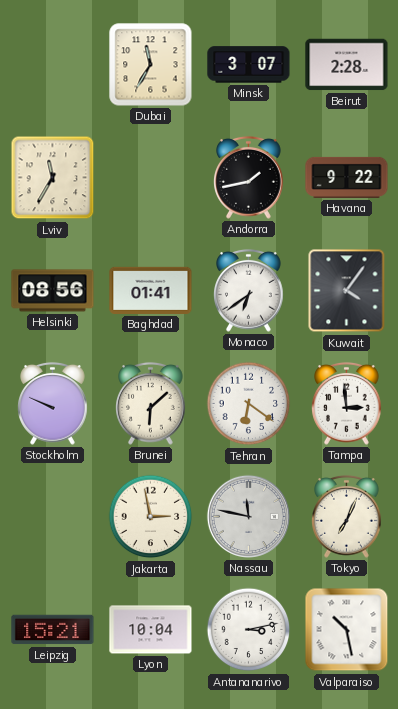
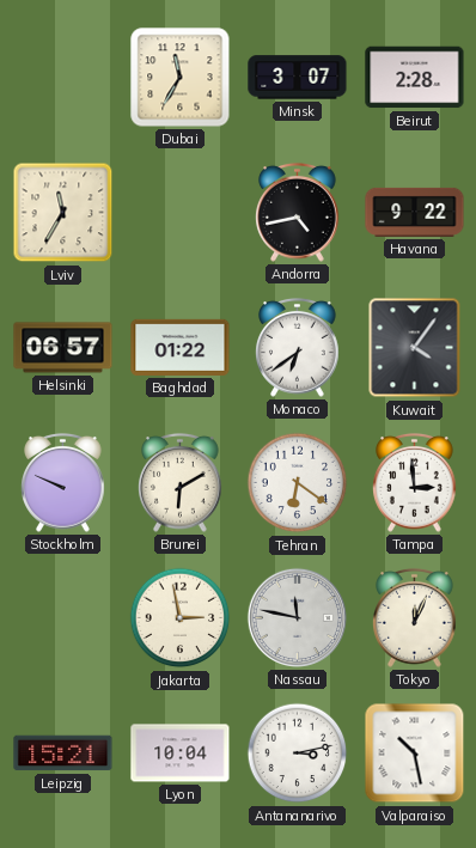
Andorra: 1:43 -> 4:43 (298, 212)
Helsinki: 08:56 -> 06:57 (63, 348)
Baghdad: 01:41 -> 01:22 (181, 347)
Brunei: 6:08 -> 6:10 (181, 482)
Tokyo: 7:04 -> 12:04 (415, 617)
